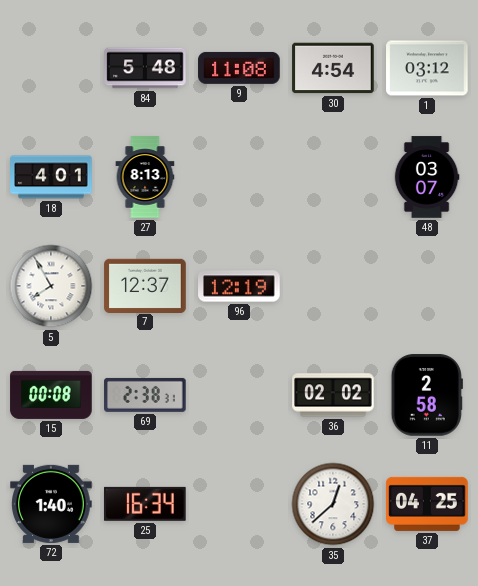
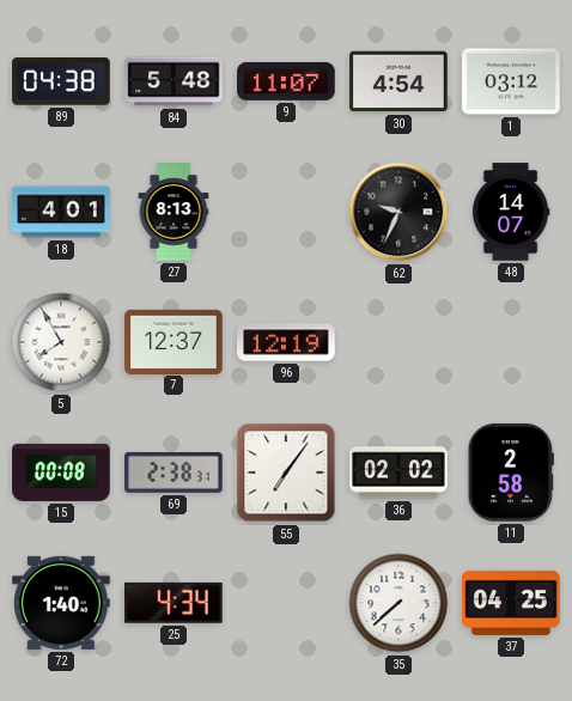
89: none -> 04:38 (61, 81)
9: 11:08 -> 11:07 (286, 81)
62: none -> 9:34 (398, 212)
48: 03:07 -> 14:07 (511, 212)
55: none -> 7:06 (286, 473)
25: 16:34 -> 4:34 (174, 603)
35: 12:38 -> 7:38 (398, 603)
